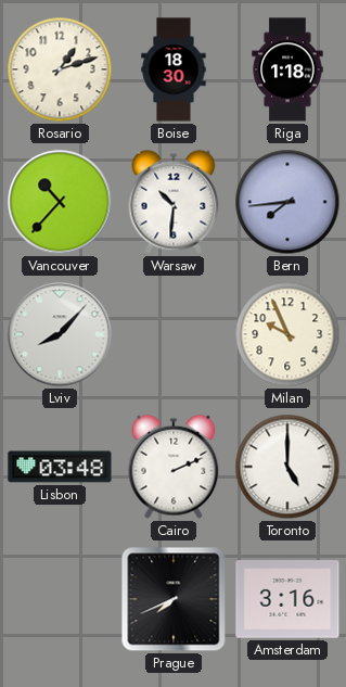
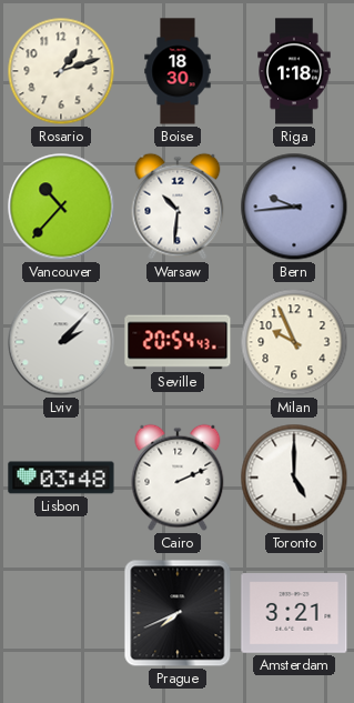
Bern: 7:44 -> 9:44 (294, 207)
Lviv: 8:07 -> 2:07 (61, 342)
Seville: none -> 20:54 (178, 342)
Amsterdam: 3:16 -> 3:21 (294, 613)
